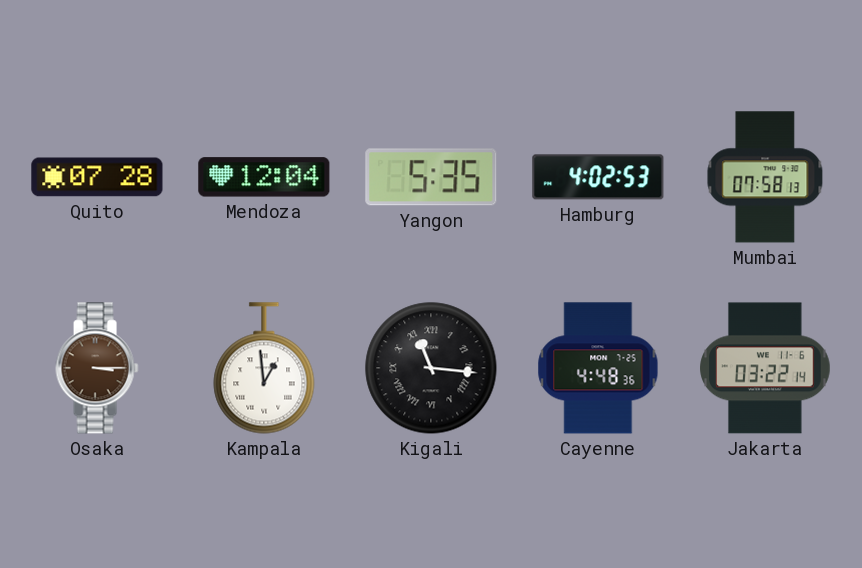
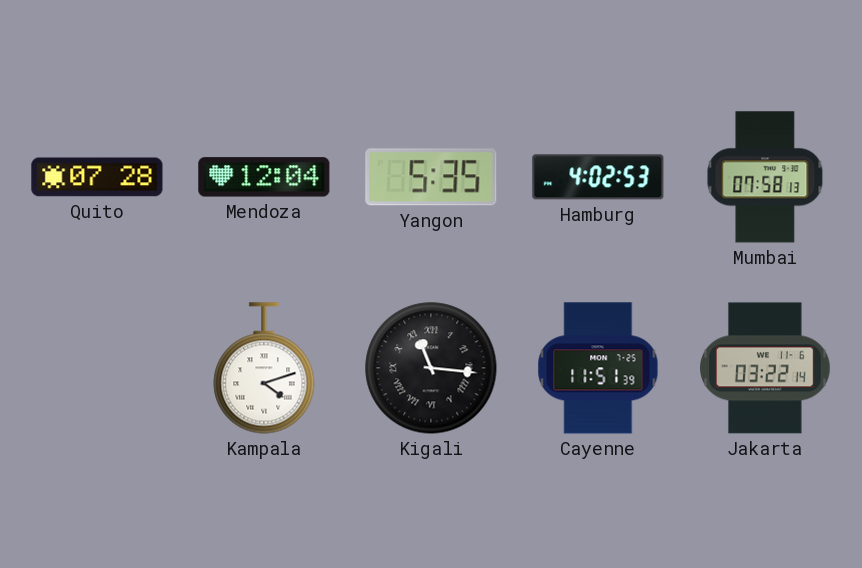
Osaka: 3:15 -> none (97, 368)
Kampala: 12:59 -> 4:12 (264, 368)
Cayenne: 4:48 -> 11:51 (598, 368)
